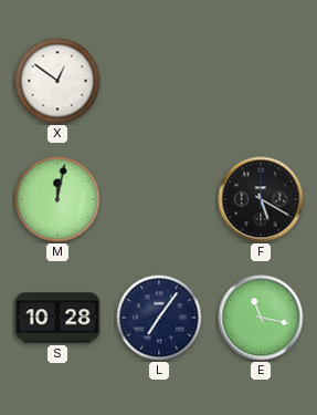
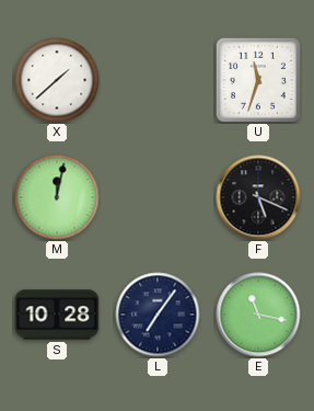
X: 12:51 -> 1:38 (57, 80)
U: none -> 11:33 (258, 80)
F: 5:20 -> 5:19 (258, 197)
